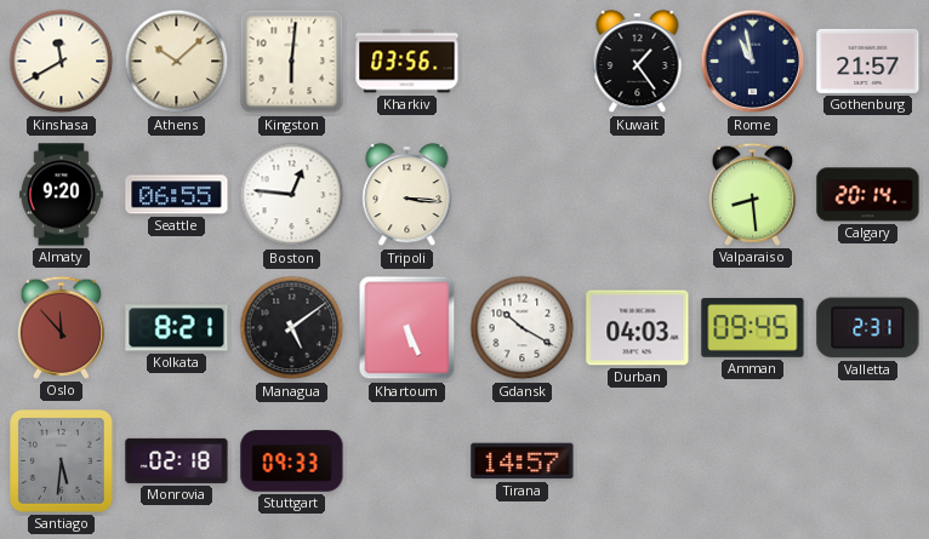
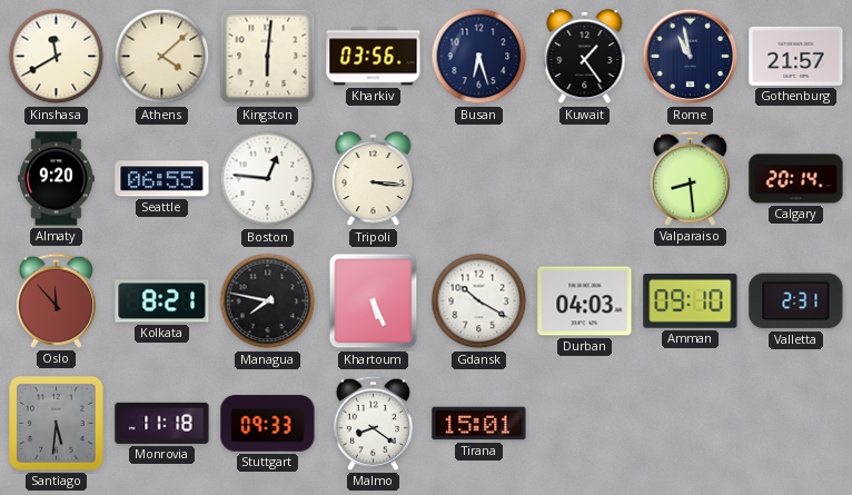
Athens: 10:08 -> 4:08 (162, 57)
Busan: none -> 6:27 (479, 57)
Managua: 5:09 -> 7:47 (268, 301)
Amman: 09:45 -> 09:10 (691, 301)
Monrovia: 02:18 -> 11:18 (162, 423)
Malmo: none -> 8:21 (373, 423)
Tirana: 14:57 -> 15:01 (479, 424)
